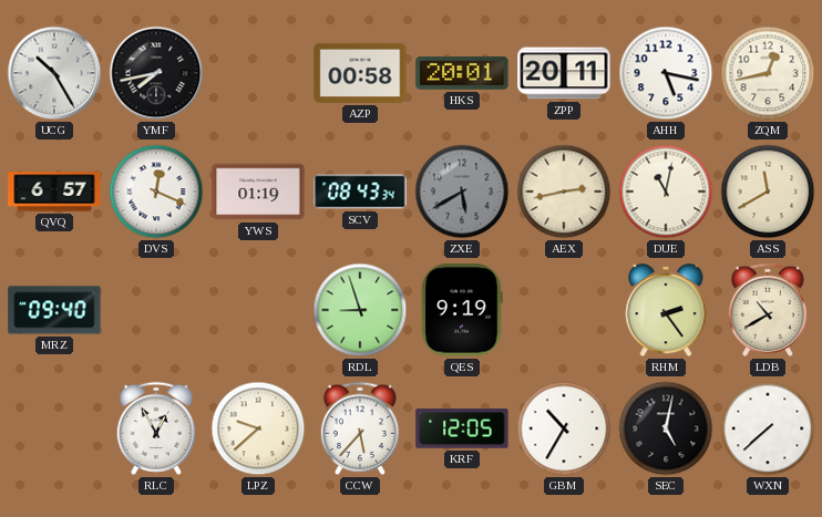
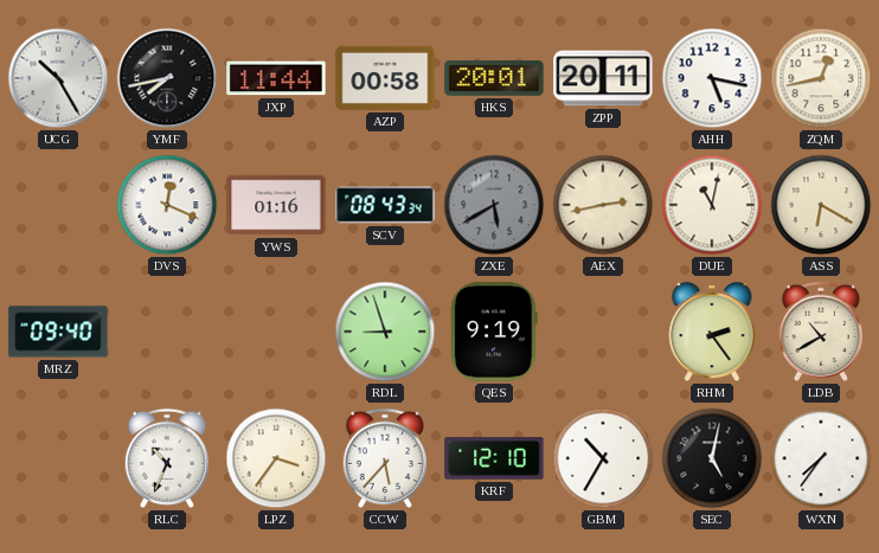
JXP: none -> 11:44 (276, 78)
QVQ: 6:57 -> none (54, 192)
YWS: 01:19 -> 01:16 (276, 205)
ASS: 11:40 -> 6:20 (821, 205)
RLC: 12:55 -> 10:34 (166, 458)
LPZ: 9:38 -> 3:36 (276, 458)
KRF: 12:05 -> 12:10 (494, 458)
WXN: 7:38 -> 7:36 (821, 458)
